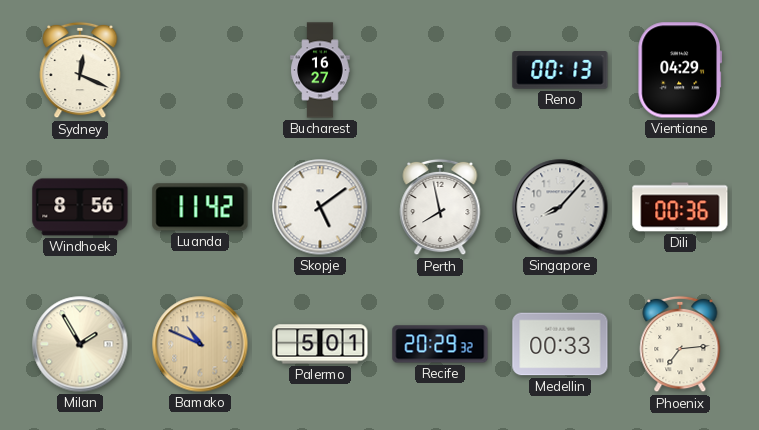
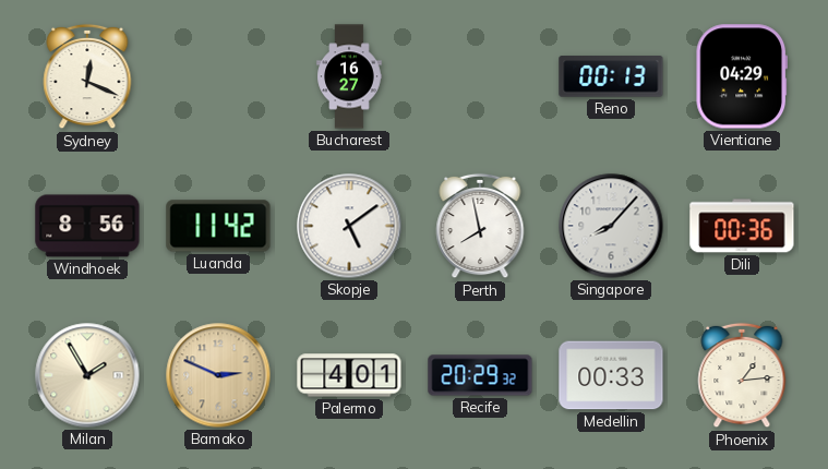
Bamako: 10:49 -> 2:49 (218, 375)
Palermo: 5:01 -> 4:01 (349, 375)
Phoenix: 7:14 -> 1:14 (742, 375)
